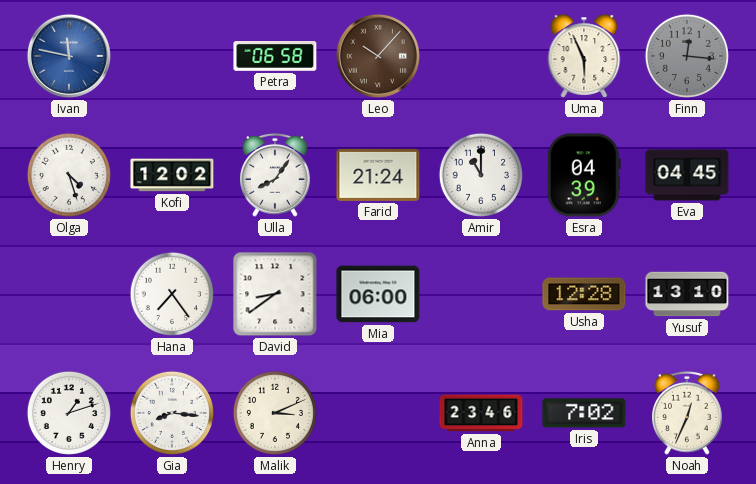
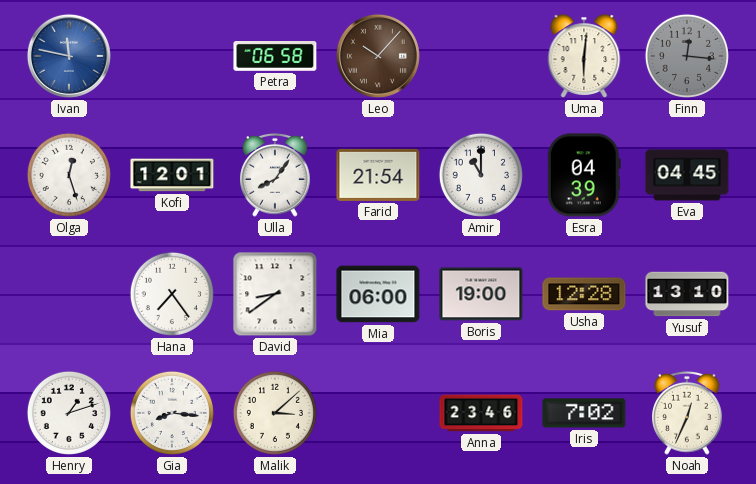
Uma: 5:56 -> 6:01 (584, 56)
Olga: 4:27 -> 12:27 (69, 175)
Kofi: 12:02 -> 12:01 (172, 175)
Farid: 21:24 -> 21:54 (378, 175)
Boris: none -> 19:00 (481, 294)
Malik: 3:11 -> 3:08 (275, 413)
